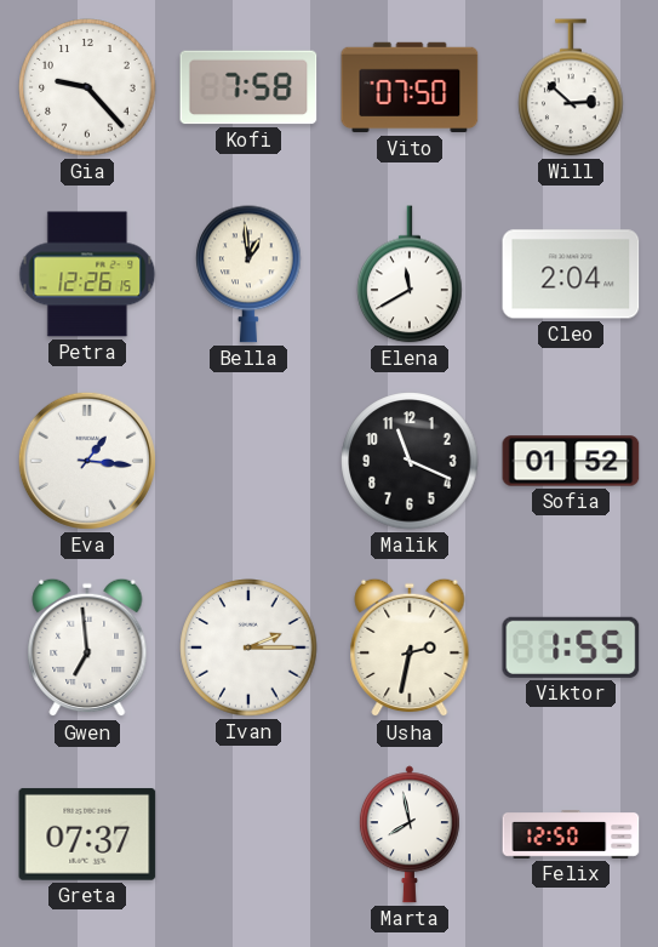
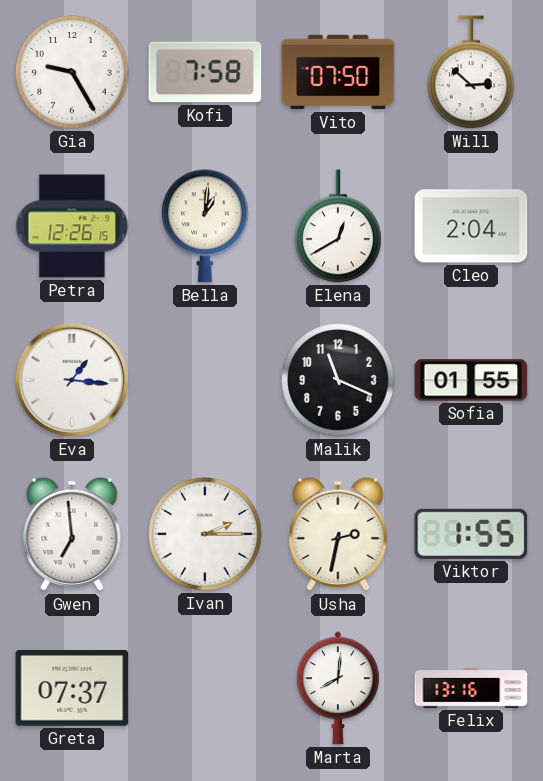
Gia: 9:23 -> 9:25 (72, 72)
Bella: 12:59 -> 1:01 (205, 226)
Elena: 11:40 -> 12:40 (338, 226)
Sofia: 01:52 -> 01:55 (471, 380)
Marta: 7:58 -> 8:01 (338, 688)
Felix: 12:50 -> 13:16 (471, 689)
